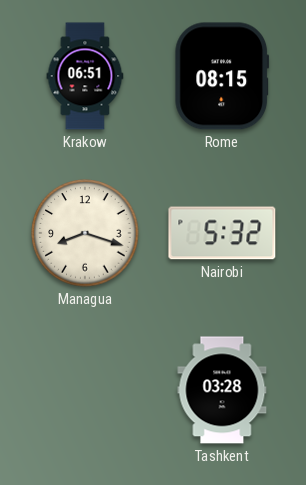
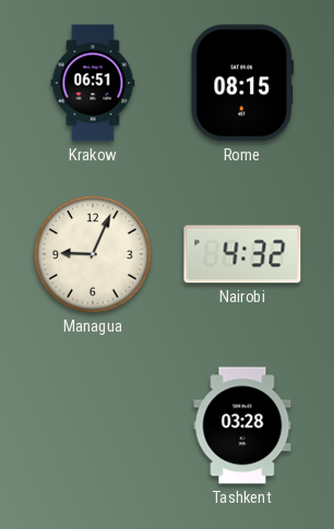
Managua: 8:18 -> 9:04 (93, 254)
Nairobi: 5:32 -> 4:32 (242, 254)
